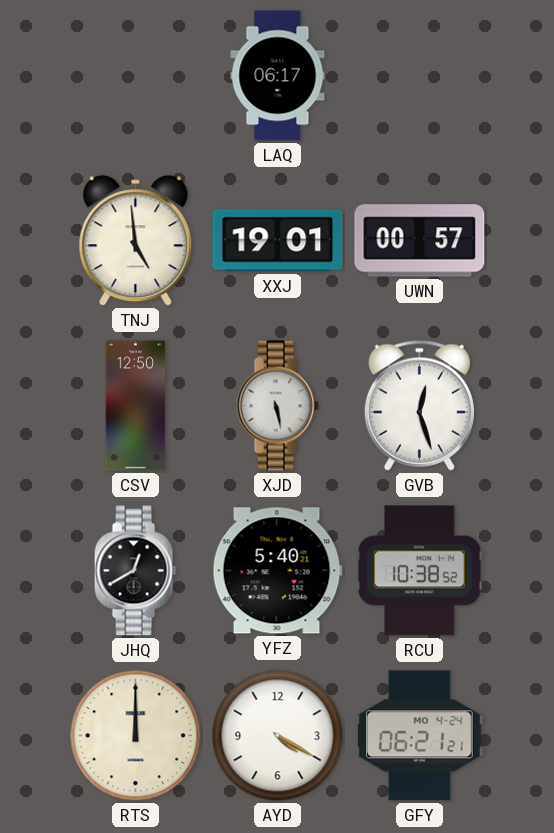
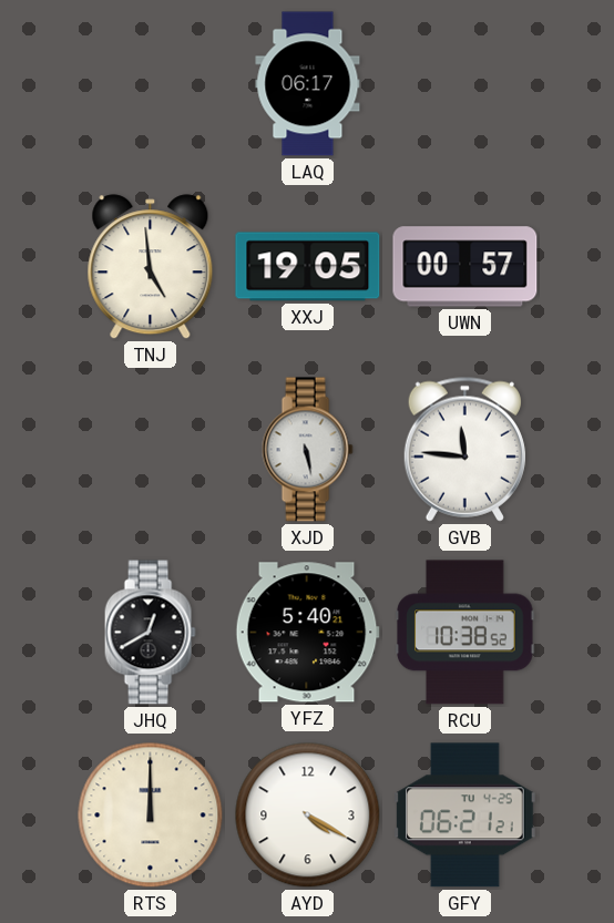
XXJ: 19:01 -> 19:05 (308, 267)
CSV: 12:50 -> none (136, 406)
GVB: 12:27 -> 11:46 (464, 449)
GFY date: MO 4-24 -> TU 4-25 (464, 816)
